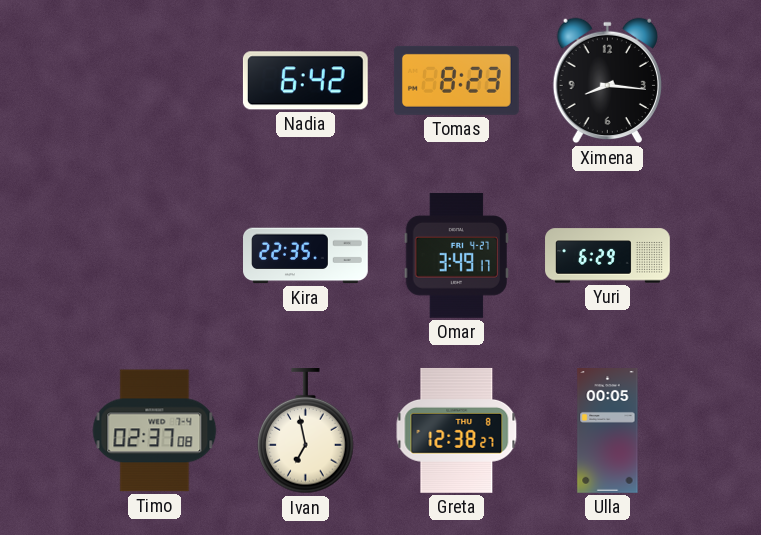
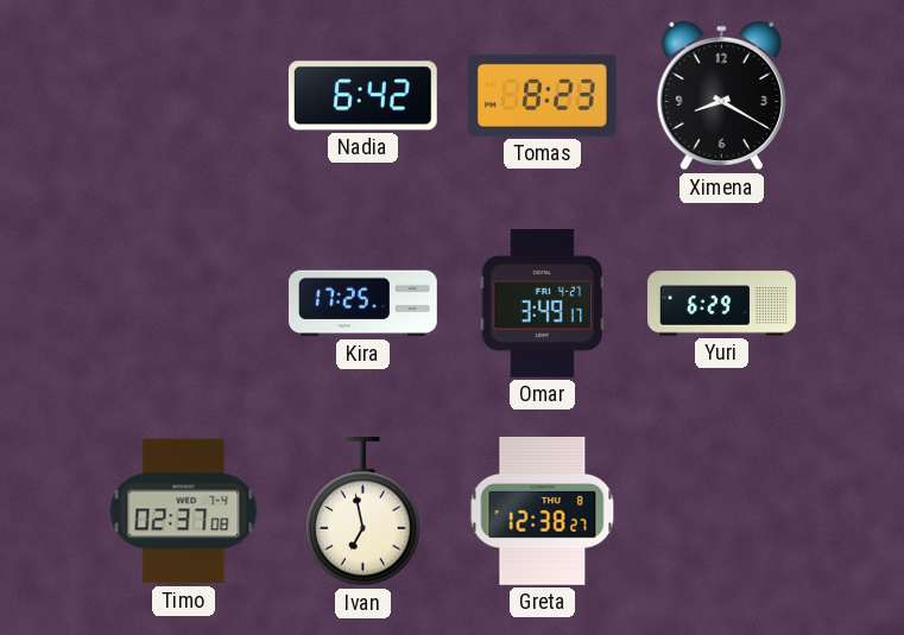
Ximena: 8:16 -> 8:20 (721, 96)
Kira: 22:35 -> 17:25 (364, 304)
Ulla: 00:05 -> none (608, 431)
